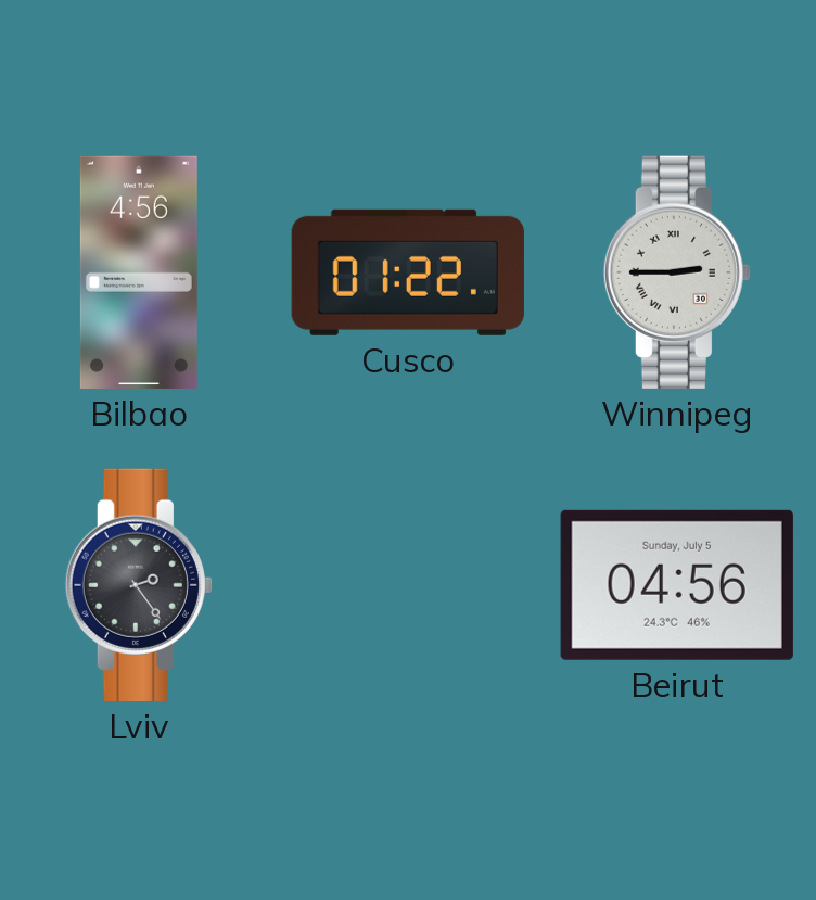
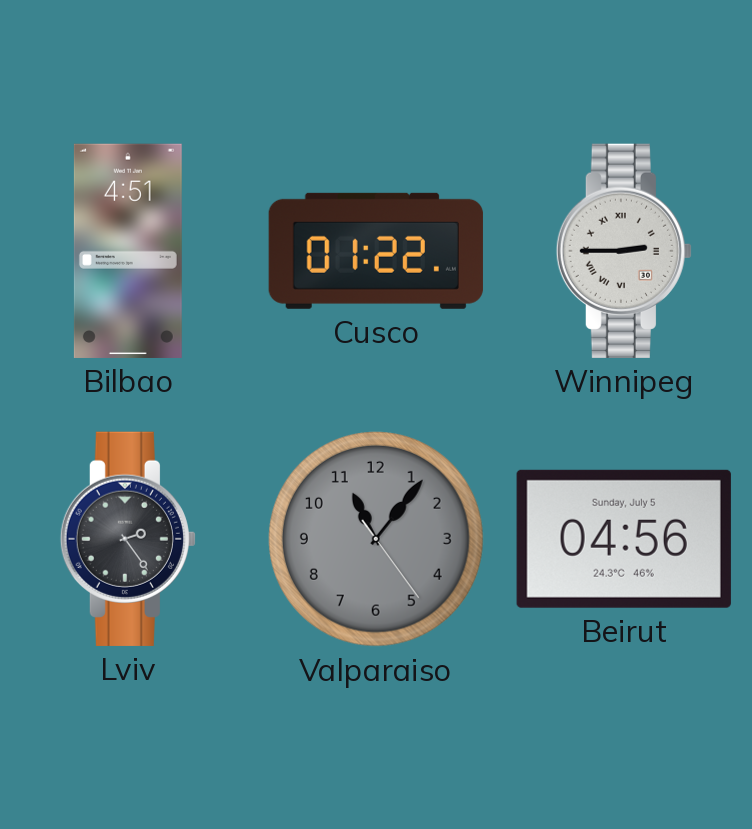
Bilbao: 4:56 -> 4:51 (128, 251)
Valparaiso: none -> 11:06 (376, 539)
